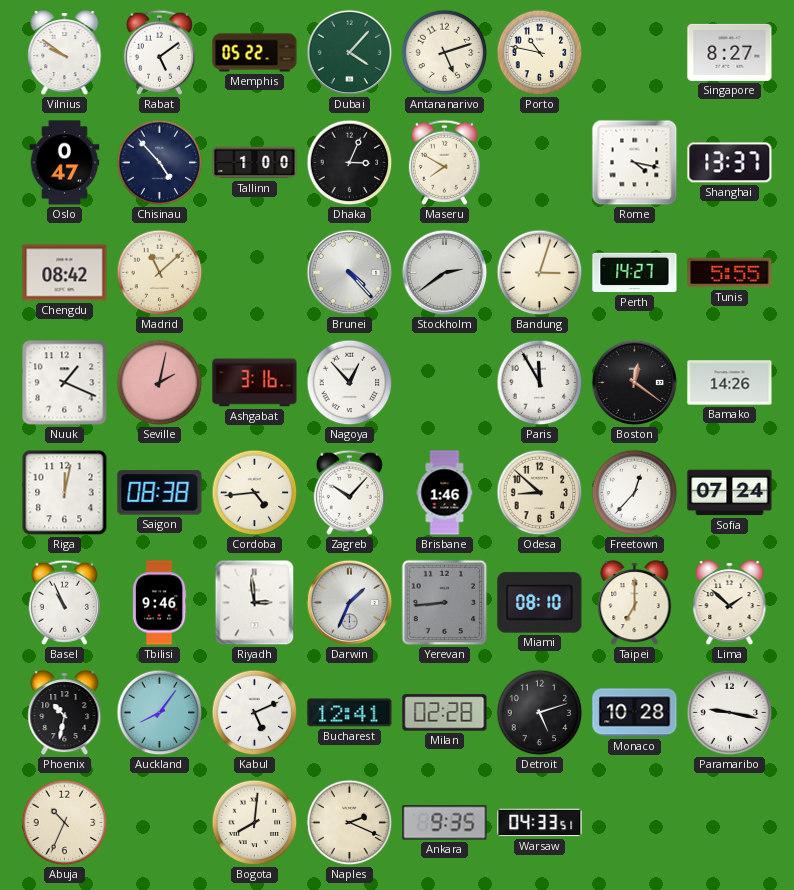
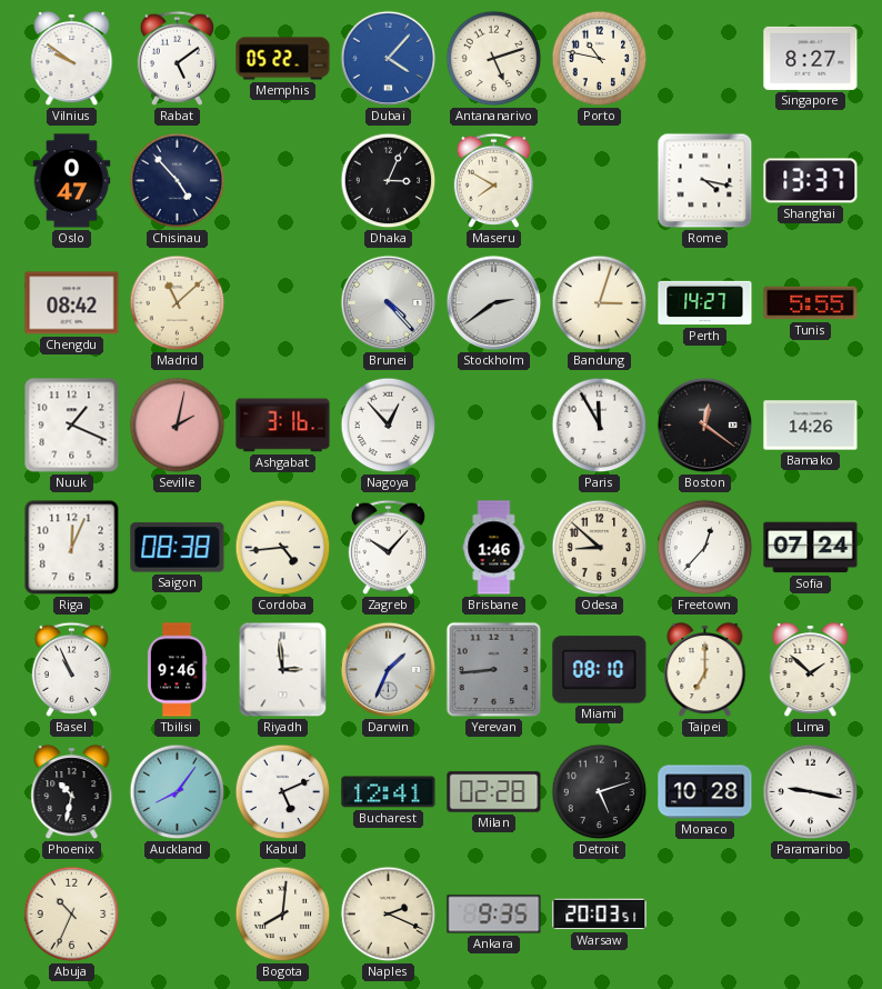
Dubai dial: green -> blue (389, 59)
Tallinn: 1:00 -> none (255, 163)
Riga: 12:02 -> 12:04 (72, 548)
Warsaw: 04:33 -> 20:03 (600, 915)
